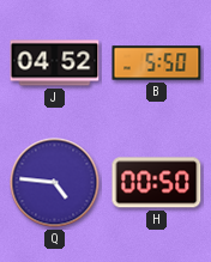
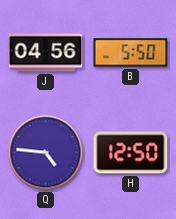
J: 04:52 -> 04:56 (46, 53)
H: 00:50 -> 12:50 (131, 153)
